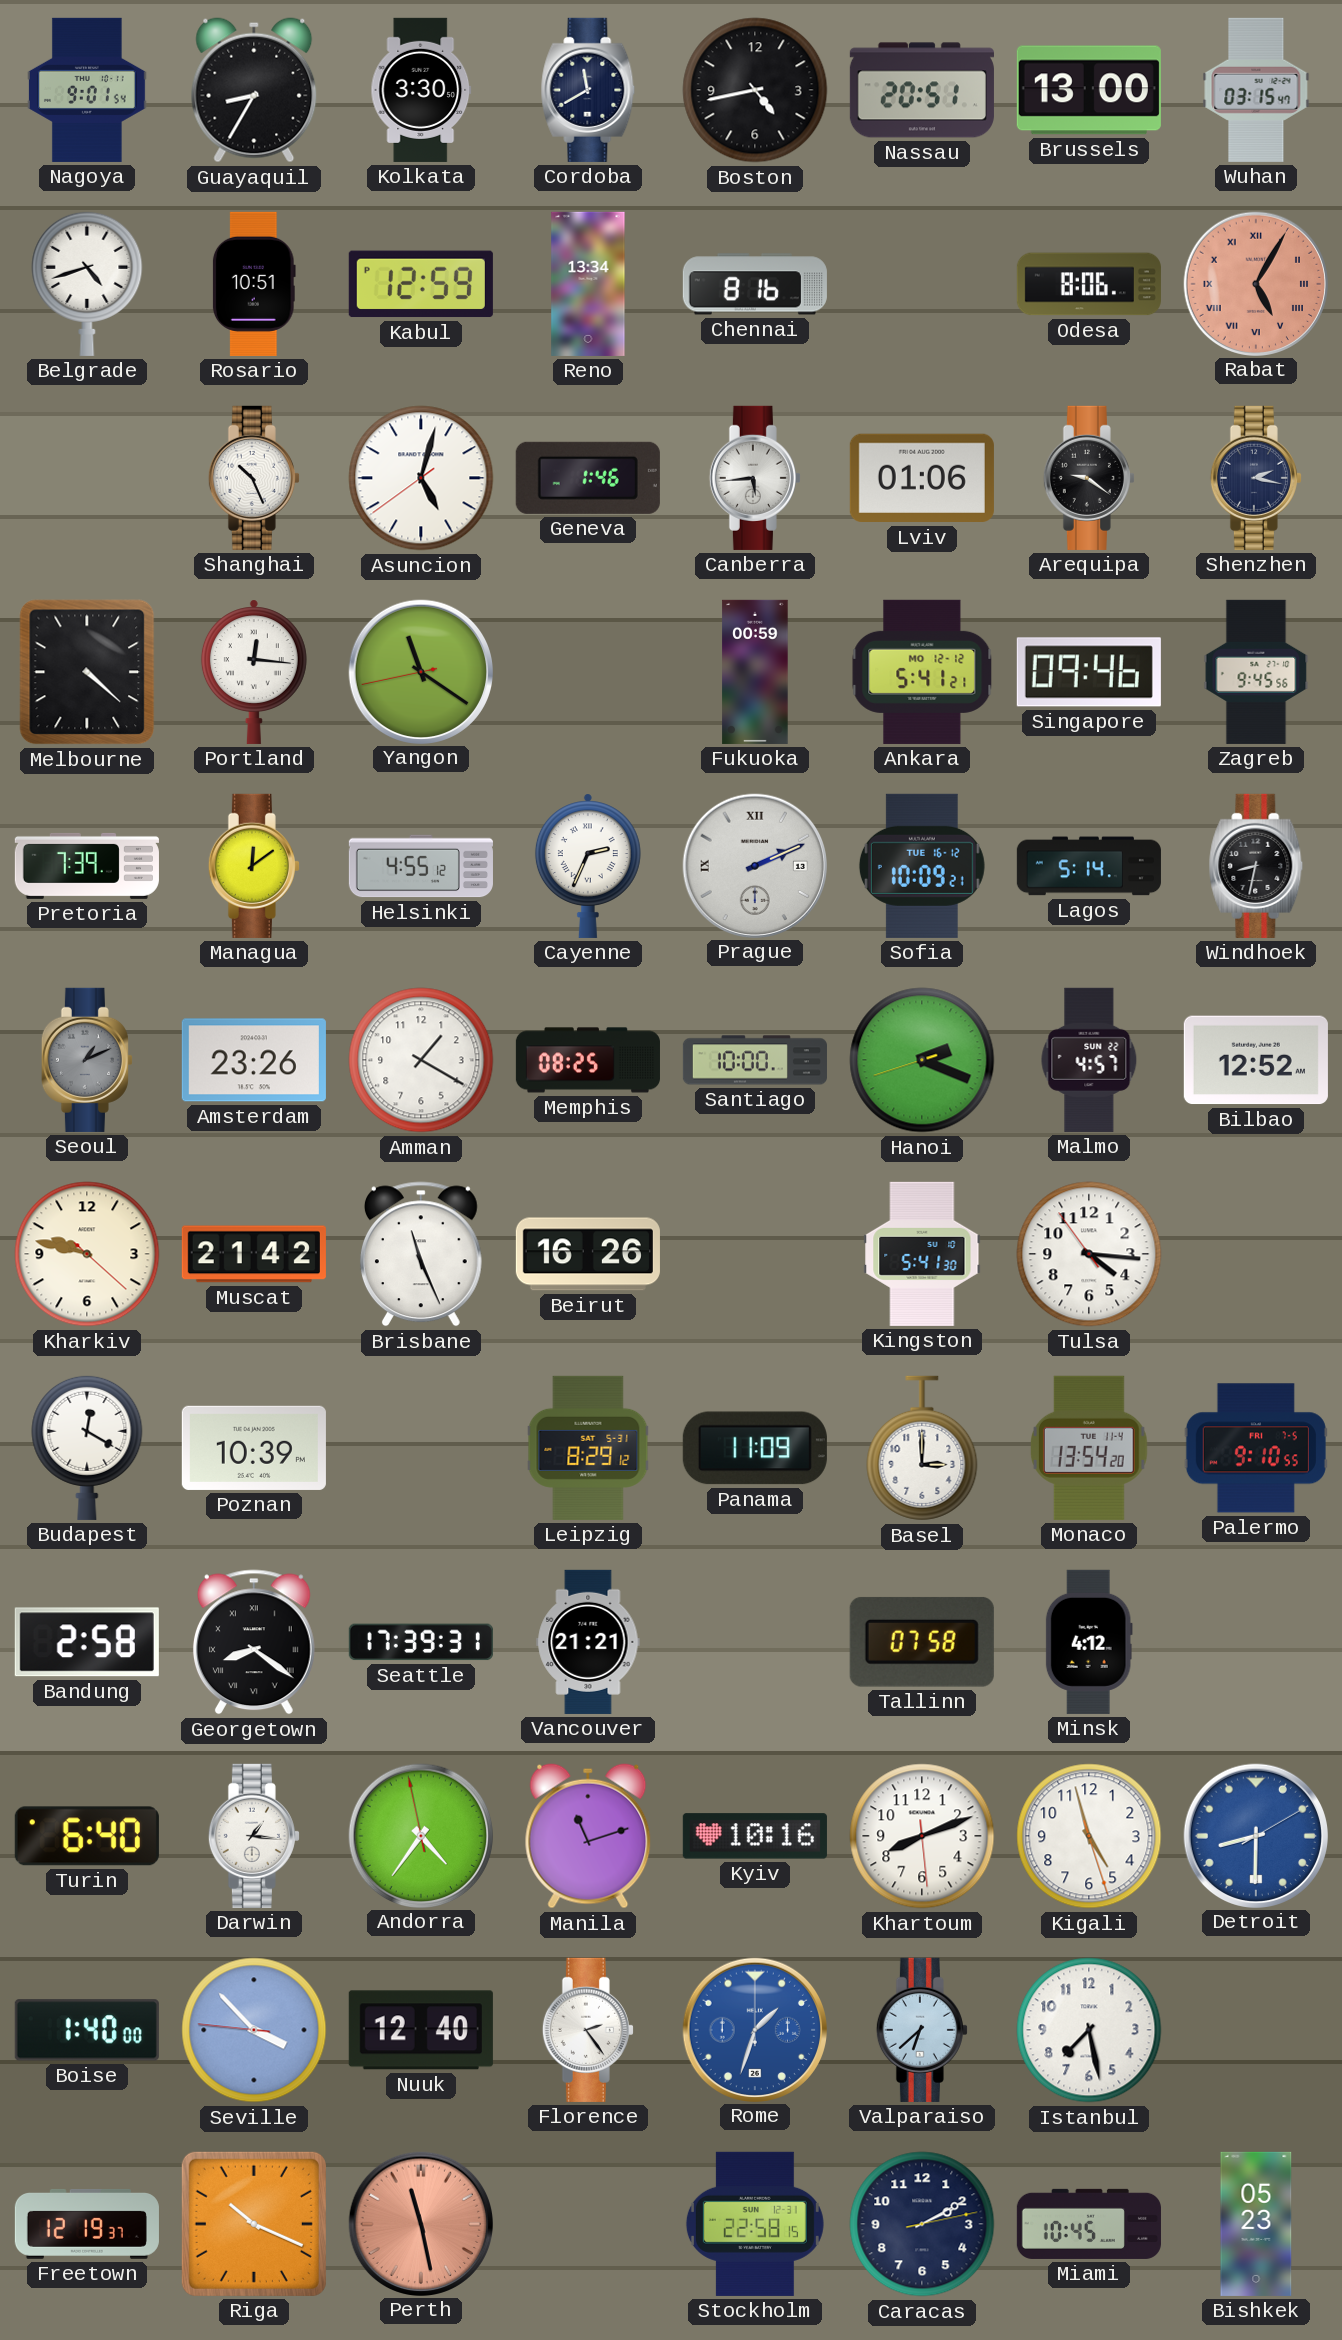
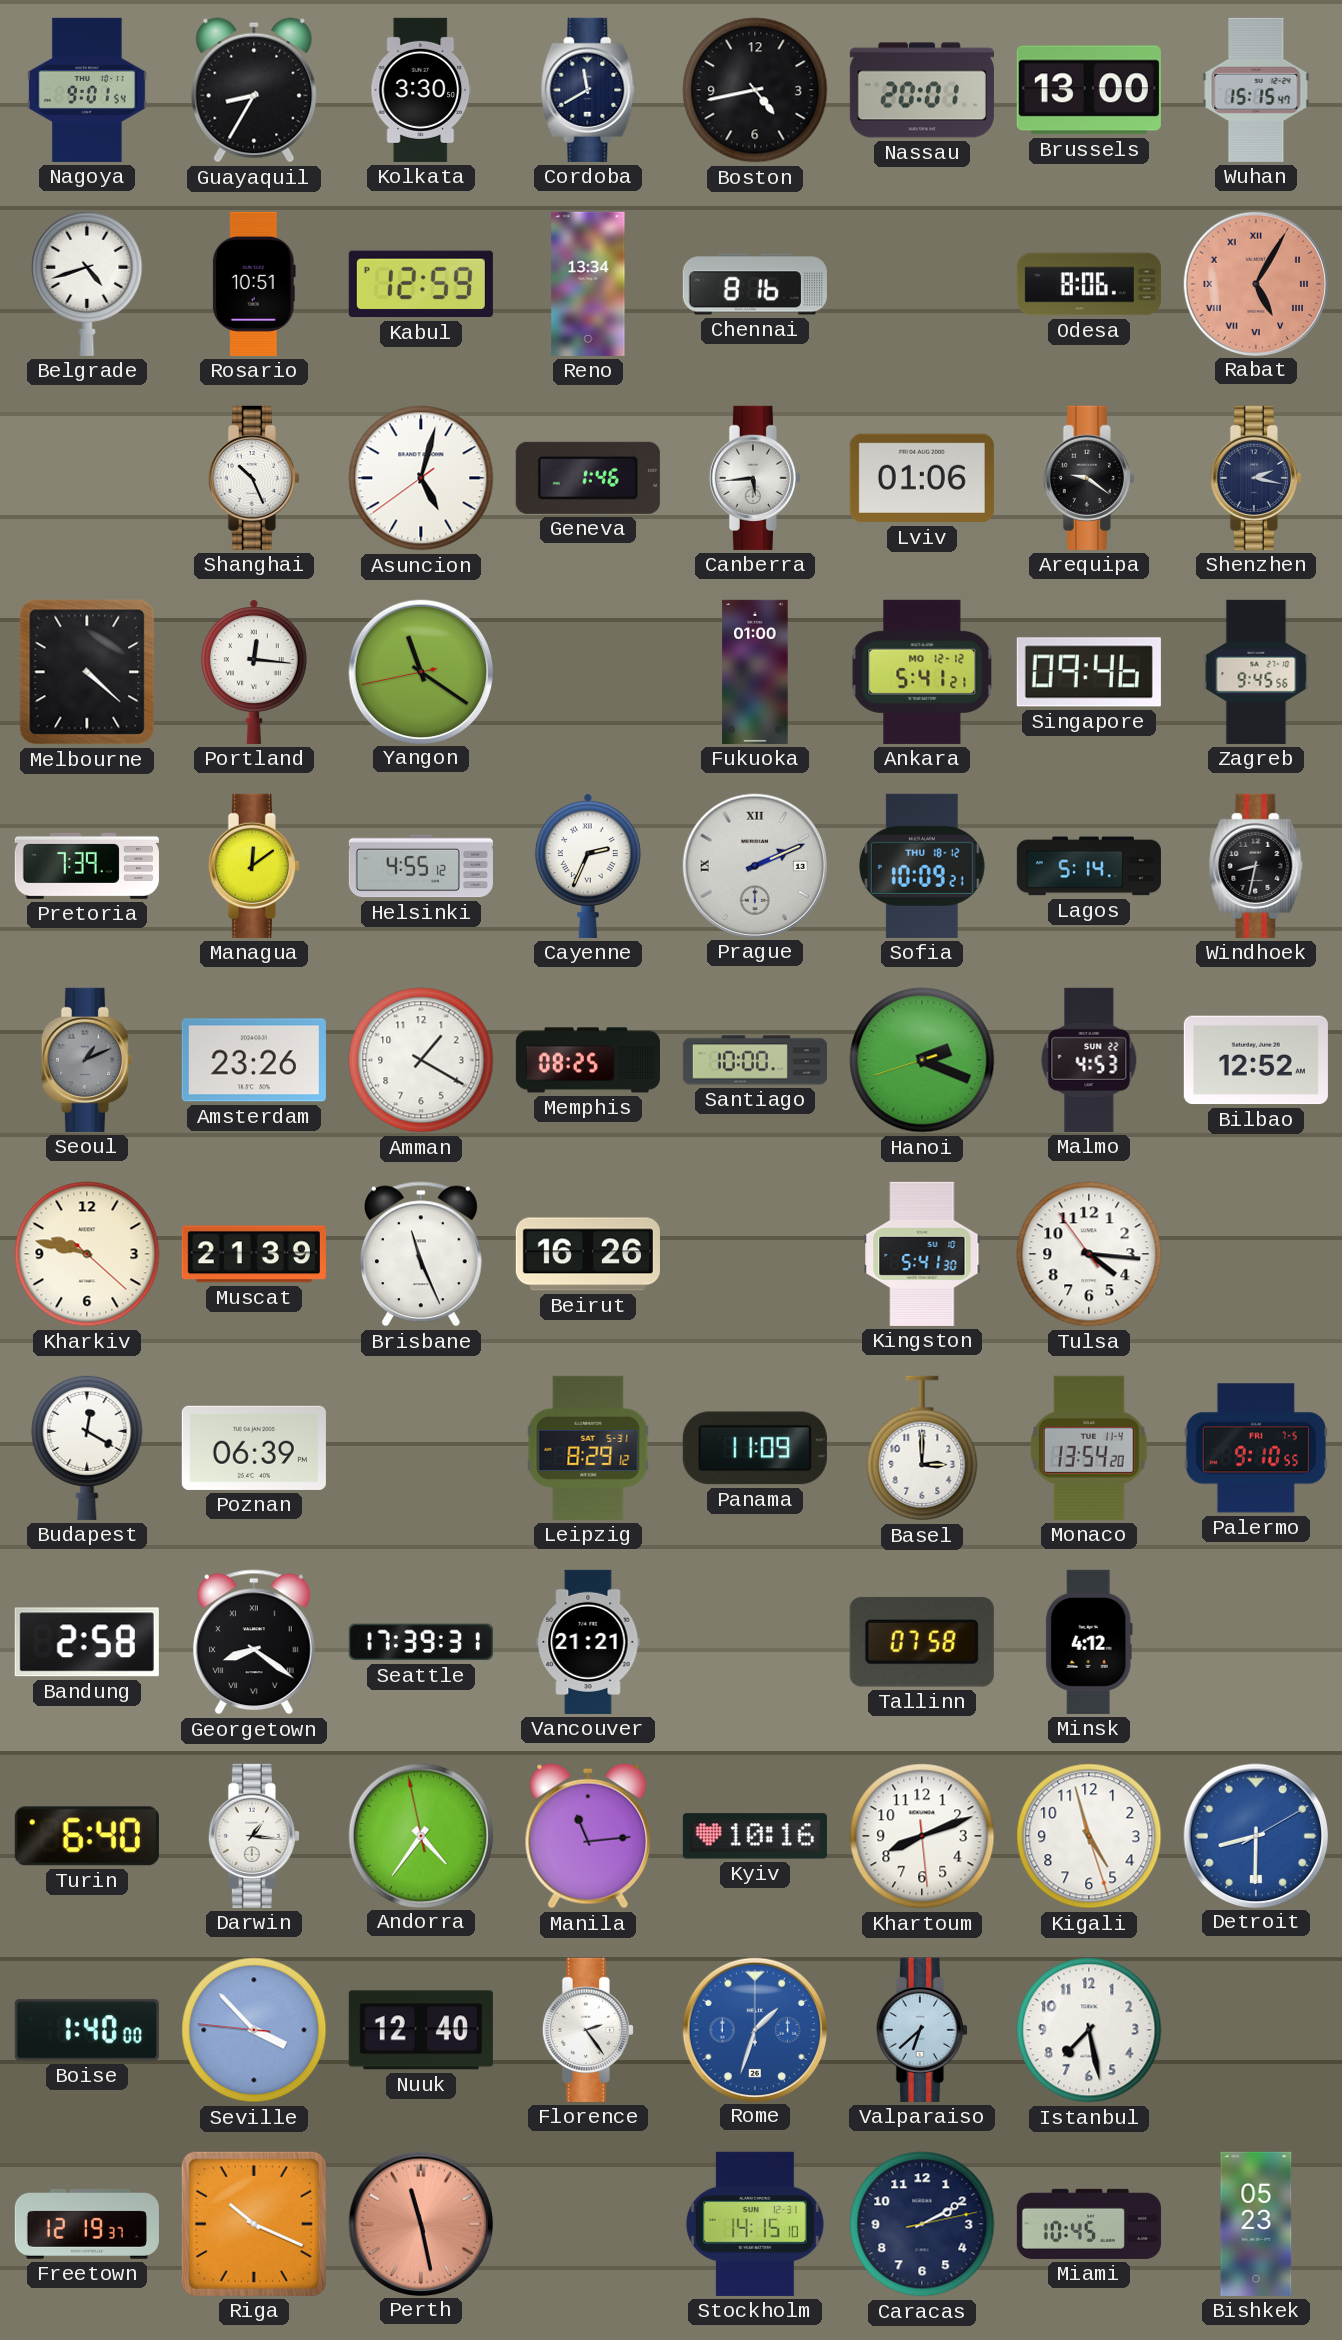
Nassau: 20:51 -> 20:01 (922, 90)
Wuhan: 03:15 -> 15:15 (1256, 90)
Fukuoka: 00:59 -> 01:00 (755, 672)
Sofia date: TUE 16-12 -> THU 18-12 (922, 866)
Malmo: 4:57 -> 4:53 (1089, 1060)
Muscat: 21:42 -> 21:39 (254, 1254)
Poznan: 10:39 -> 06:39 (254, 1448)
Manila: 11:12 -> 11:14 (588, 1836)
Stockholm: 22:58 -> 14:15 (755, 2224)
